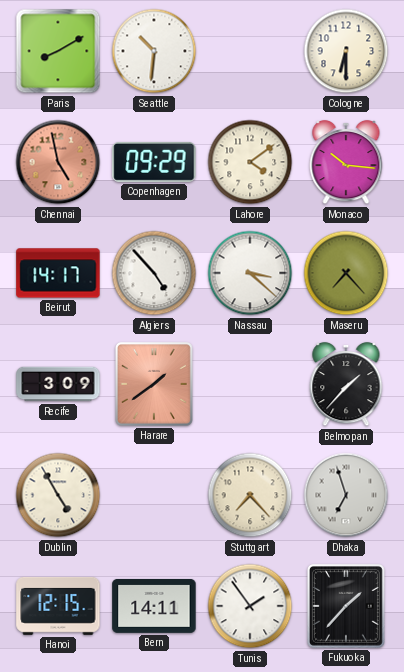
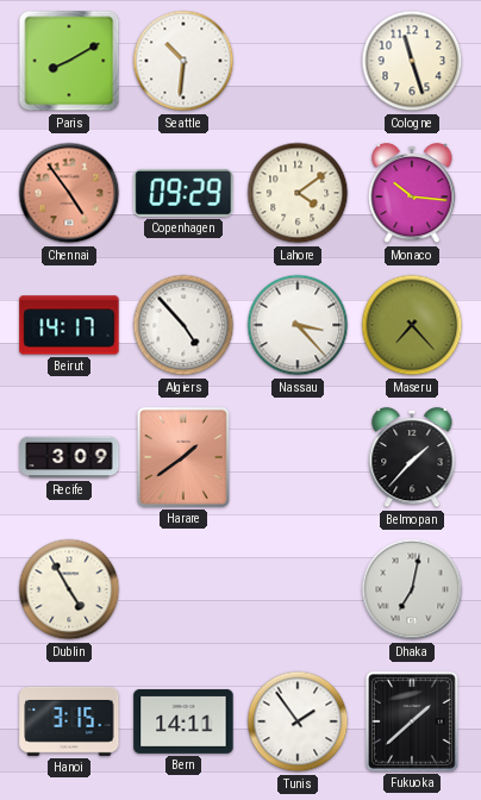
Cologne: 6:30 -> 11:27 (412, 61)
Chennai: 4:58 -> 4:54 (69, 193)
Nassau: 3:22 -> 3:23 (298, 325)
Stuttgart: 7:23 -> none (250, 495)
Dhaka: 6:57 -> 7:02 (412, 589)
Hanoi: 12:15 -> 3:15 (69, 721)
Fukuoka: 1:37 -> 1:38 (412, 721)
